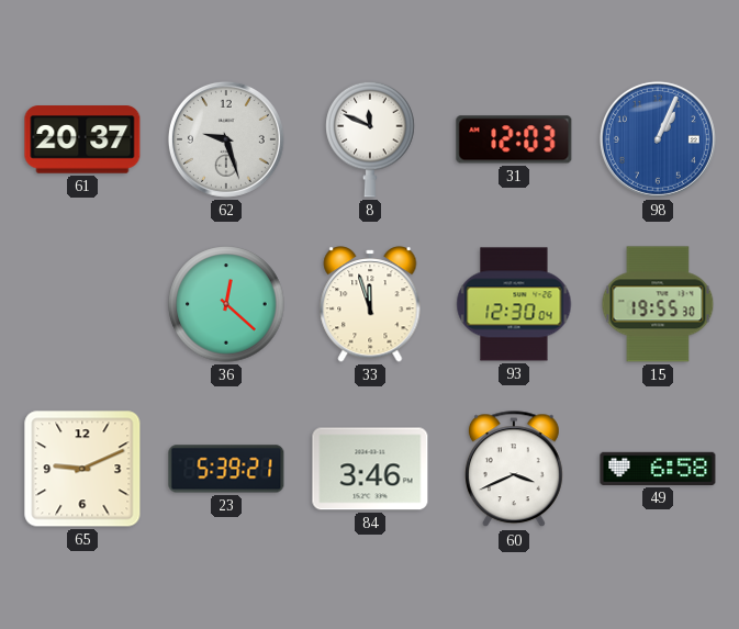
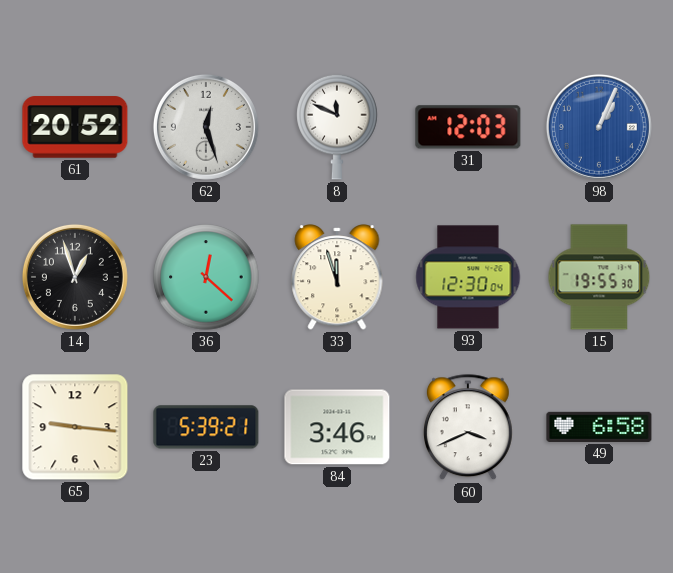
61: 20:37 -> 20:52 (75, 127)
62: 9:27 -> 12:27 (206, 127)
14: none -> 12:57 (75, 277)
65: 9:11 -> 9:16 (75, 427)
